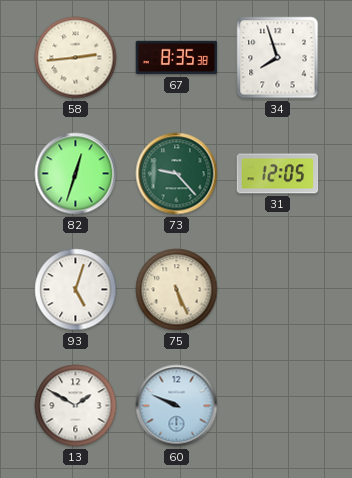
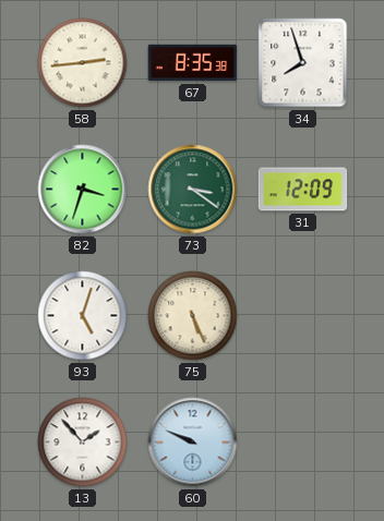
82: 12:33 -> 3:33 (83, 190)
73: 9:23 -> 3:21 (193, 190)
31: 12:05 -> 12:09 (303, 190)
13: 1:50 -> 1:53 (83, 443)
